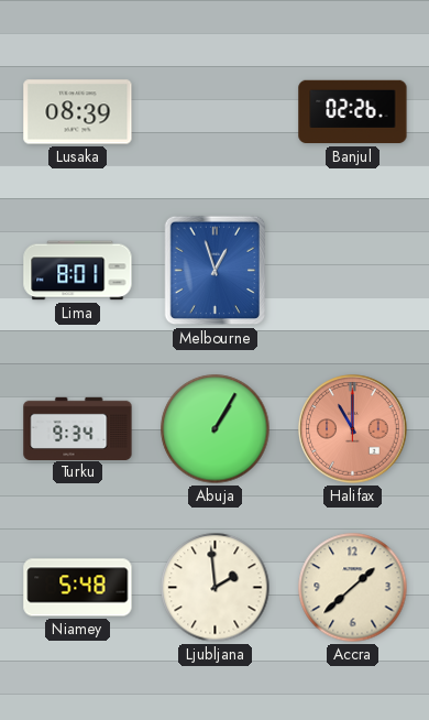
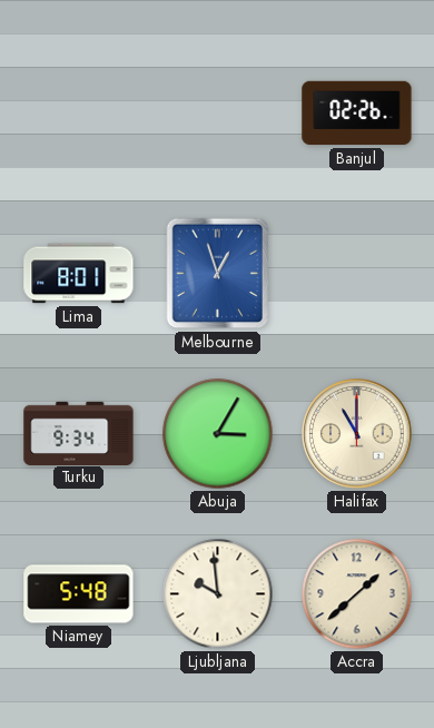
Lusaka: 08:39 -> none (78, 112)
Abuja: 1:05 -> 3:05 (218, 434)
Halifax dial: salmon -> cream (357, 434)
Ljubljana: 1:59 -> 9:59 (218, 594)
